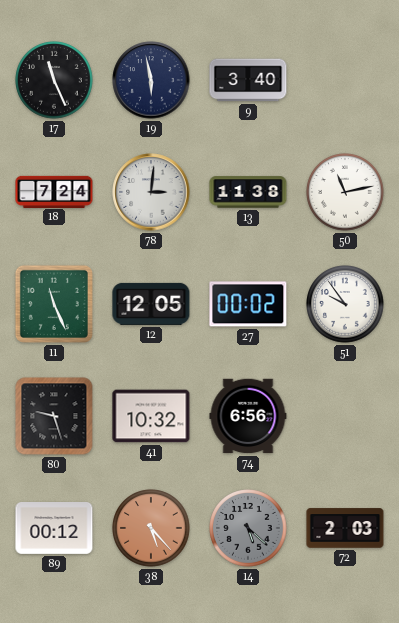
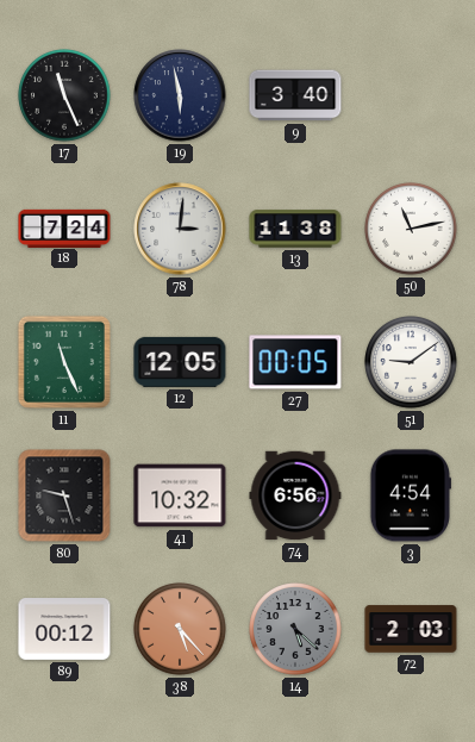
27: 00:02 -> 00:05 (295, 362)
51: 9:54 -> 9:09 (411, 362)
3: none -> 4:54 (411, 495)
